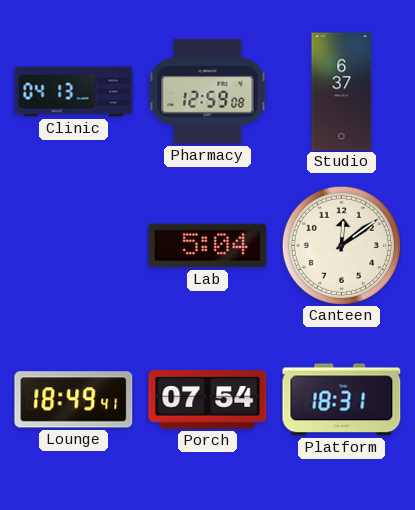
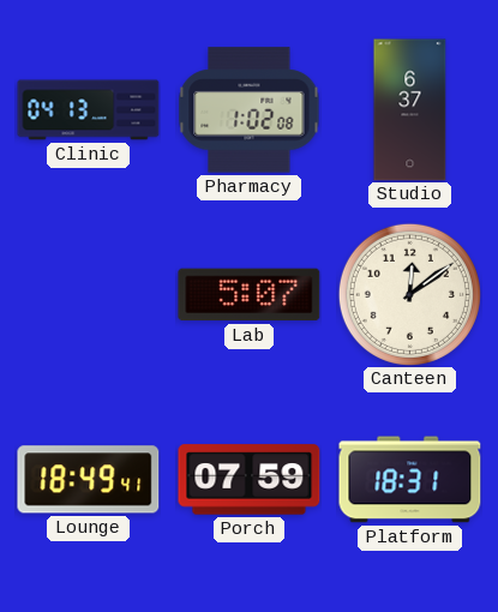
Pharmacy: 12:59 -> 1:02 (250, 110)
Lab: 5:04 -> 5:07 (250, 295)
Porch: 07:54 -> 07:59 (250, 480)
